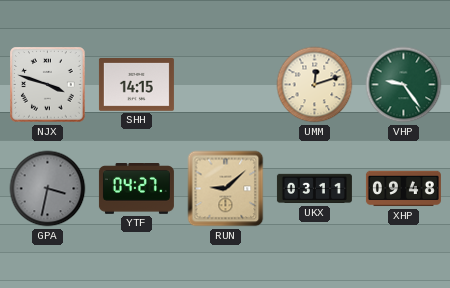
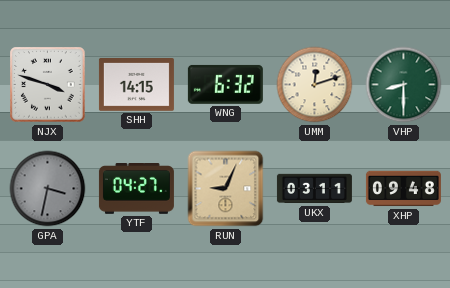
WNG: none -> 6:32 (225, 84)
VHP: 9:24 -> 8:30 (404, 85)
RUN: 9:08 -> 9:04 (226, 189)
